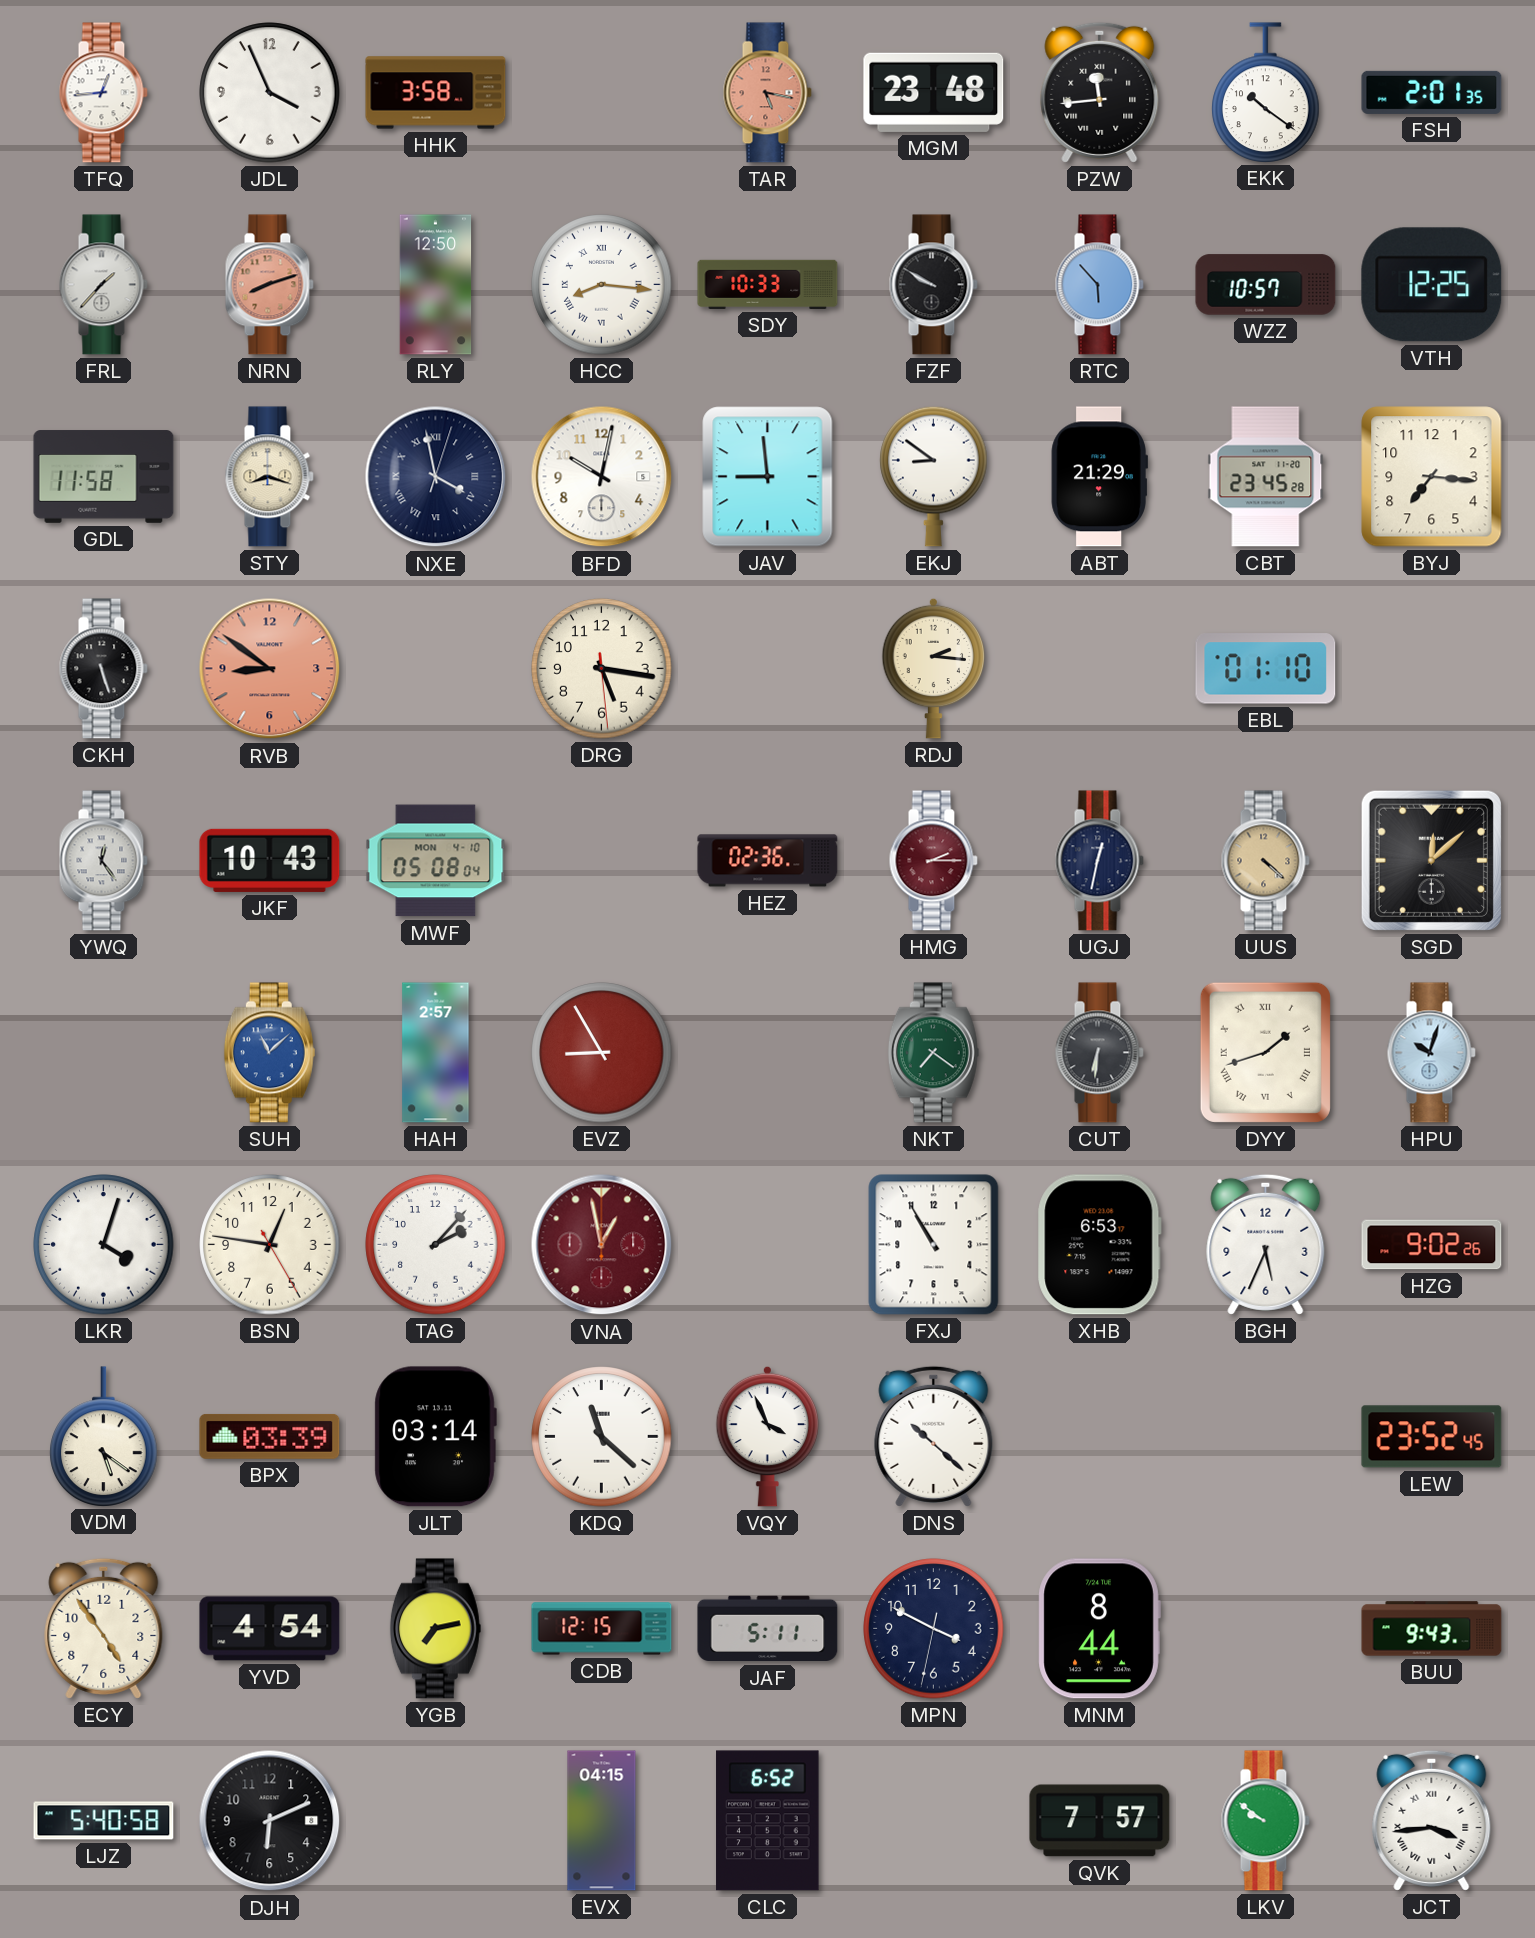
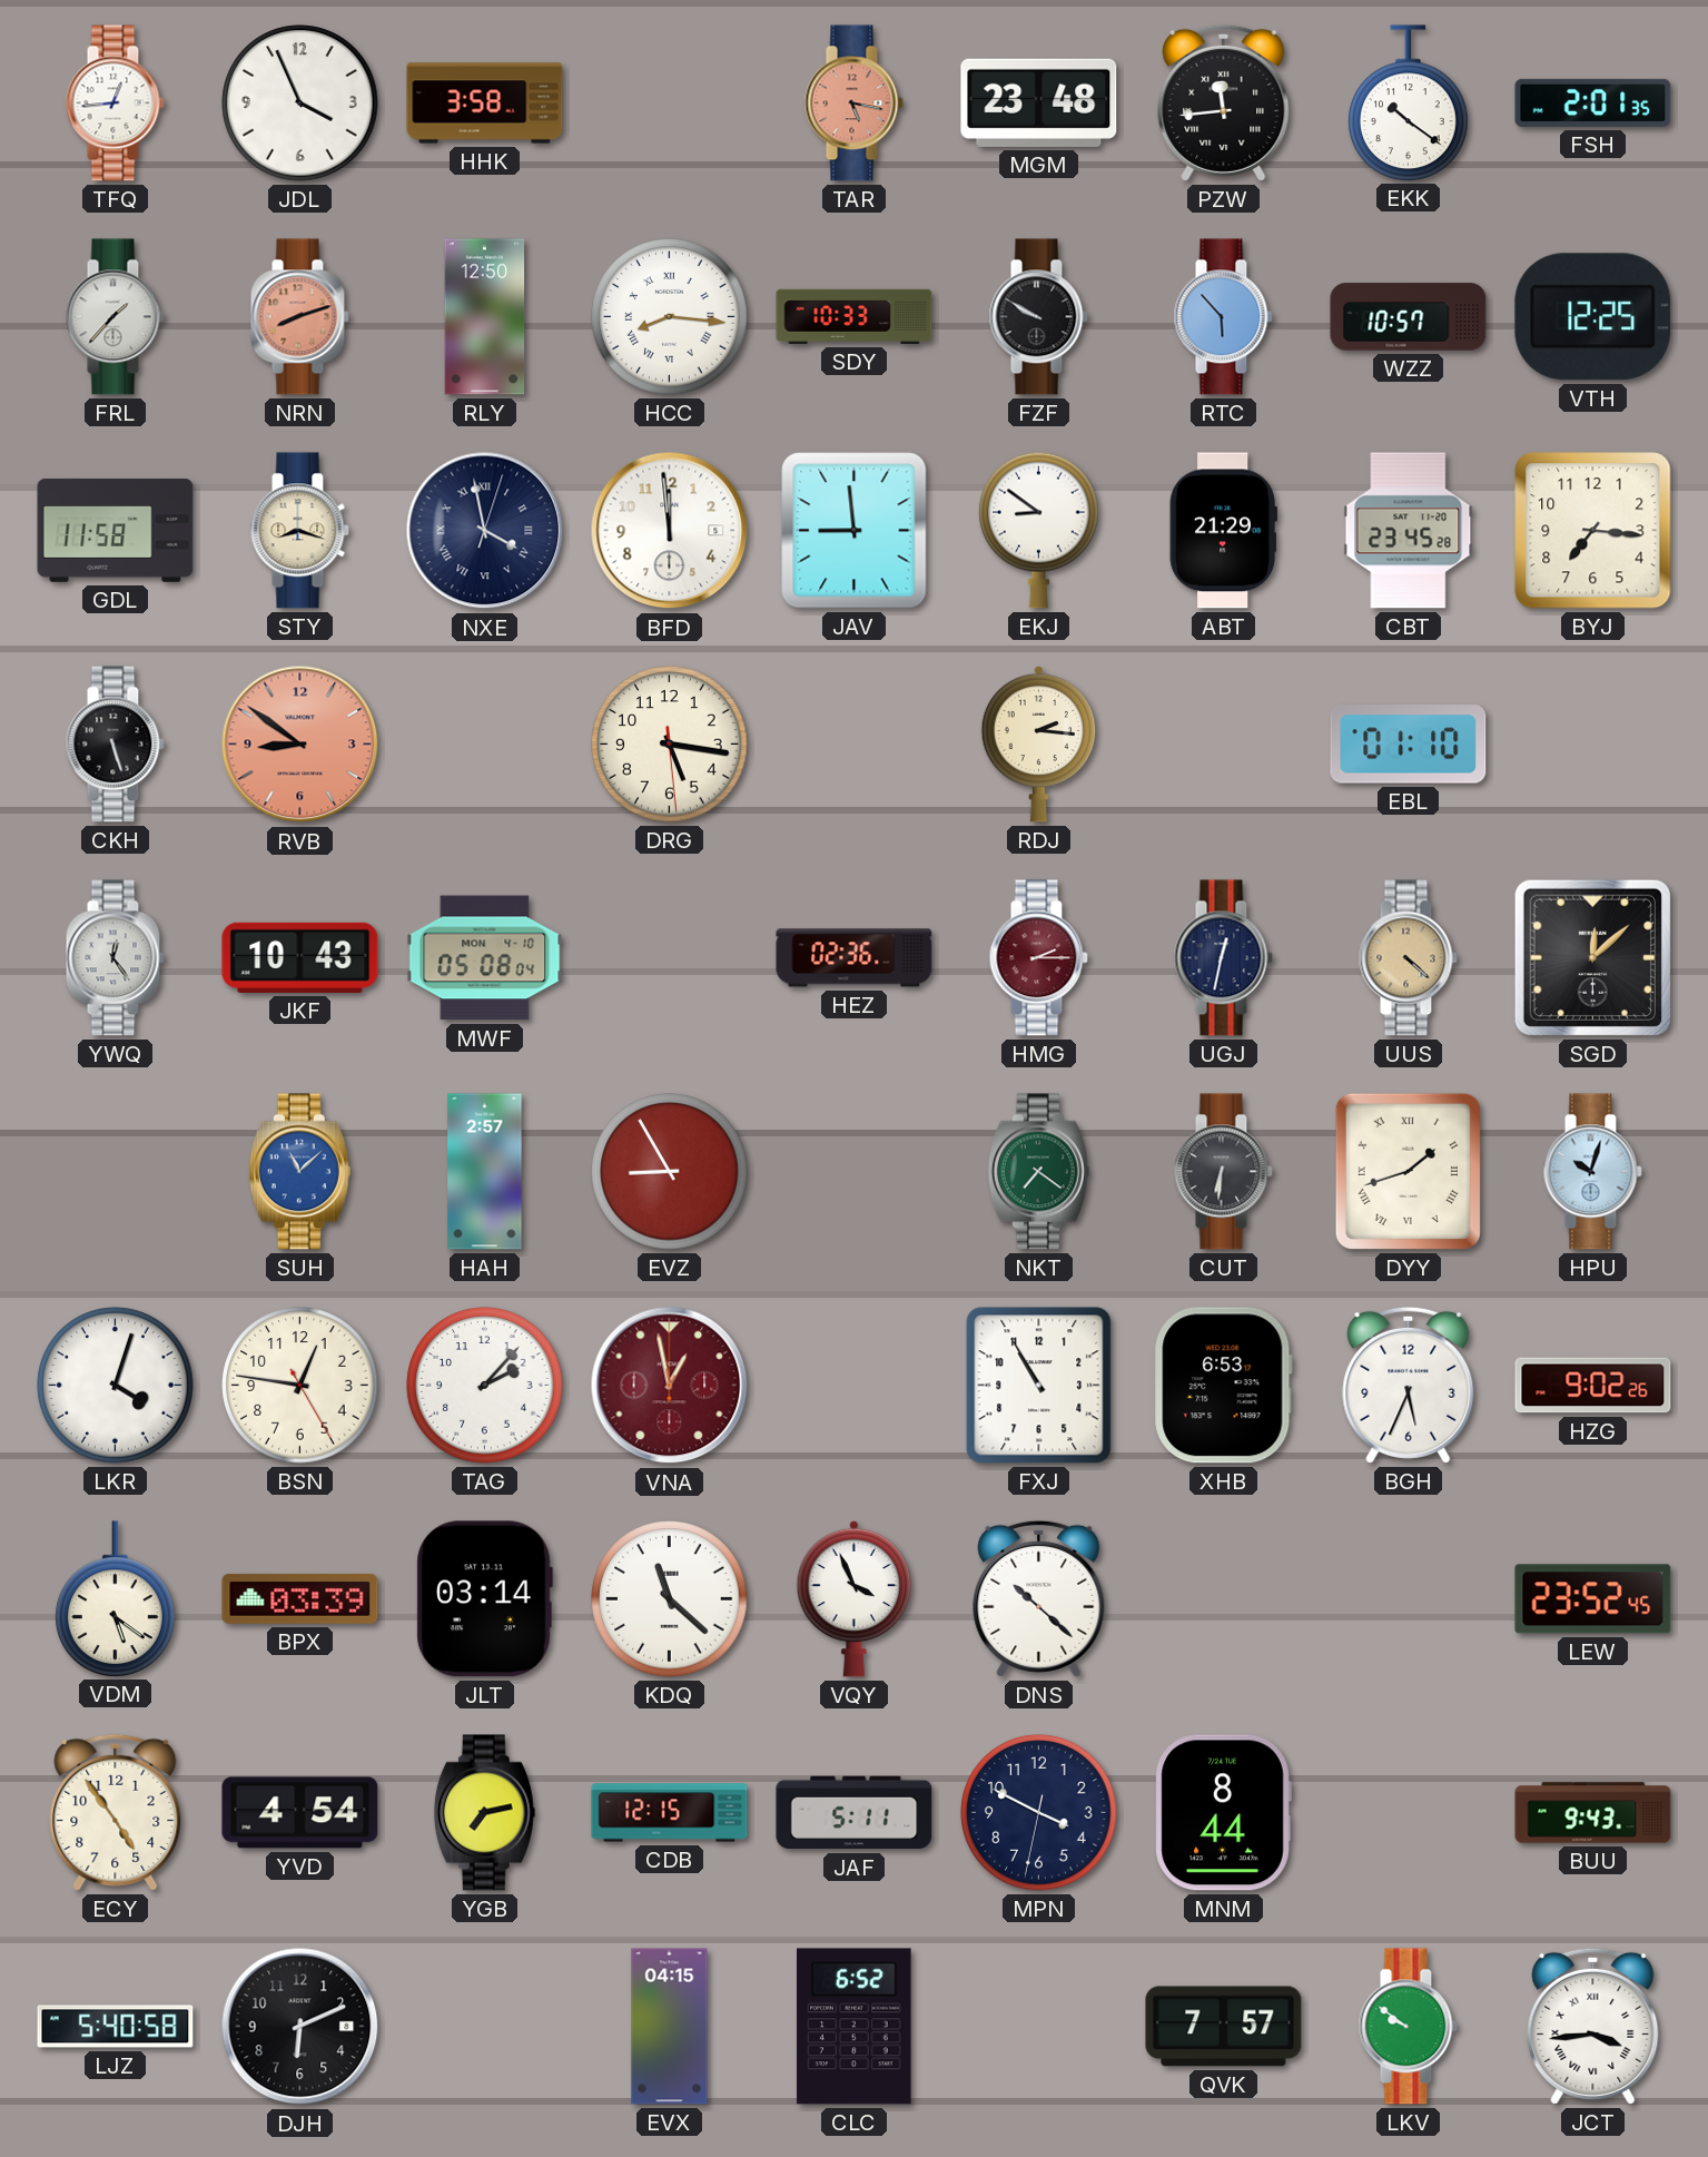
BFD: 10:02 -> 11:59 (670, 531)
